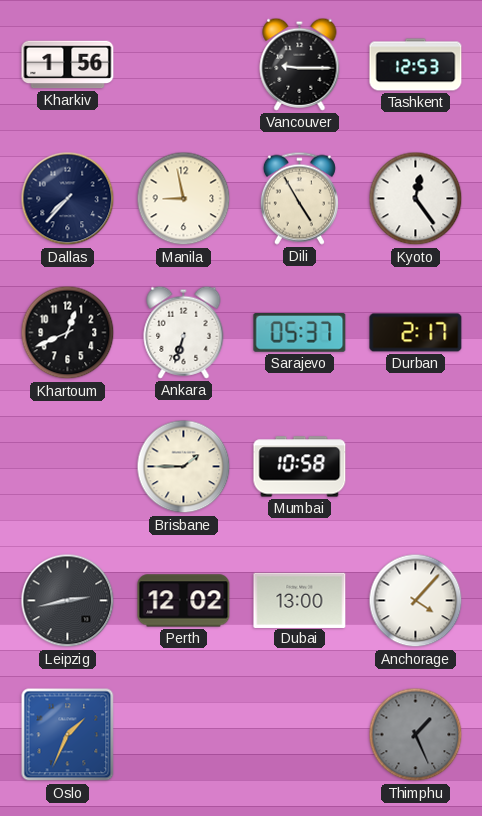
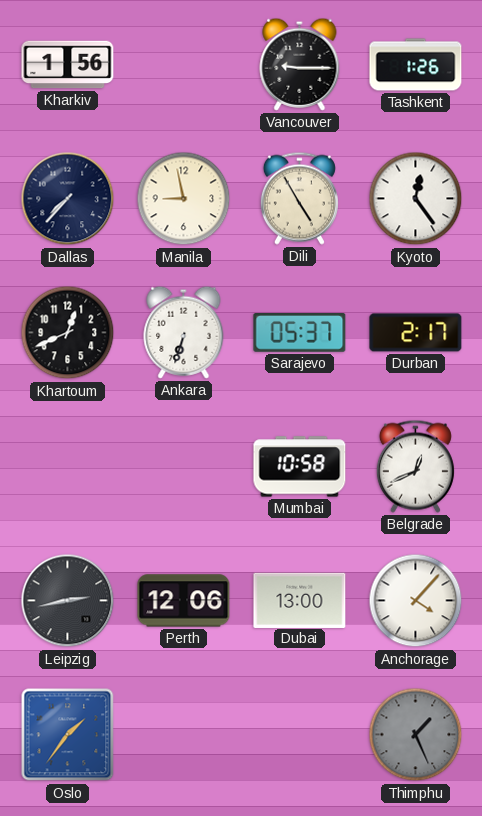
Tashkent: 12:53 -> 1:26 (416, 65)
Brisbane: 1:45 -> none (184, 467)
Belgrade: none -> 12:41 (415, 466)
Perth: 12:02 -> 12:06 (184, 601)
Oslo: 1:34 -> 1:36 (68, 735)
